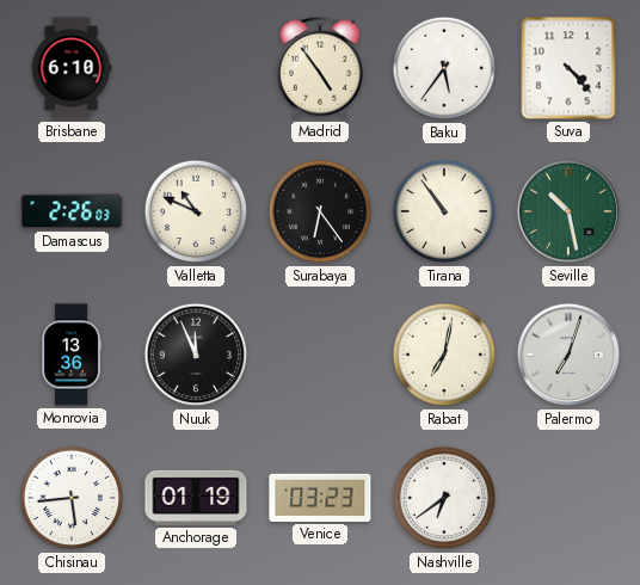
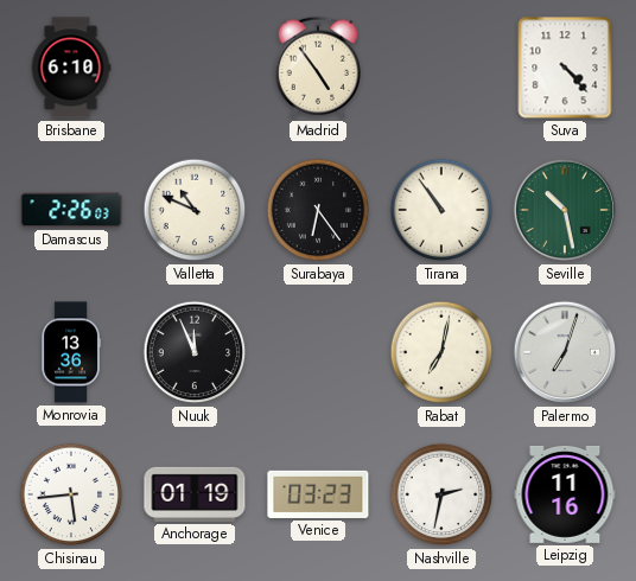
Baku: 5:36 -> none (444, 68)
Nashville: 6:39 -> 2:32 (441, 494)
Leipzig: none -> 11:16 (565, 494)
